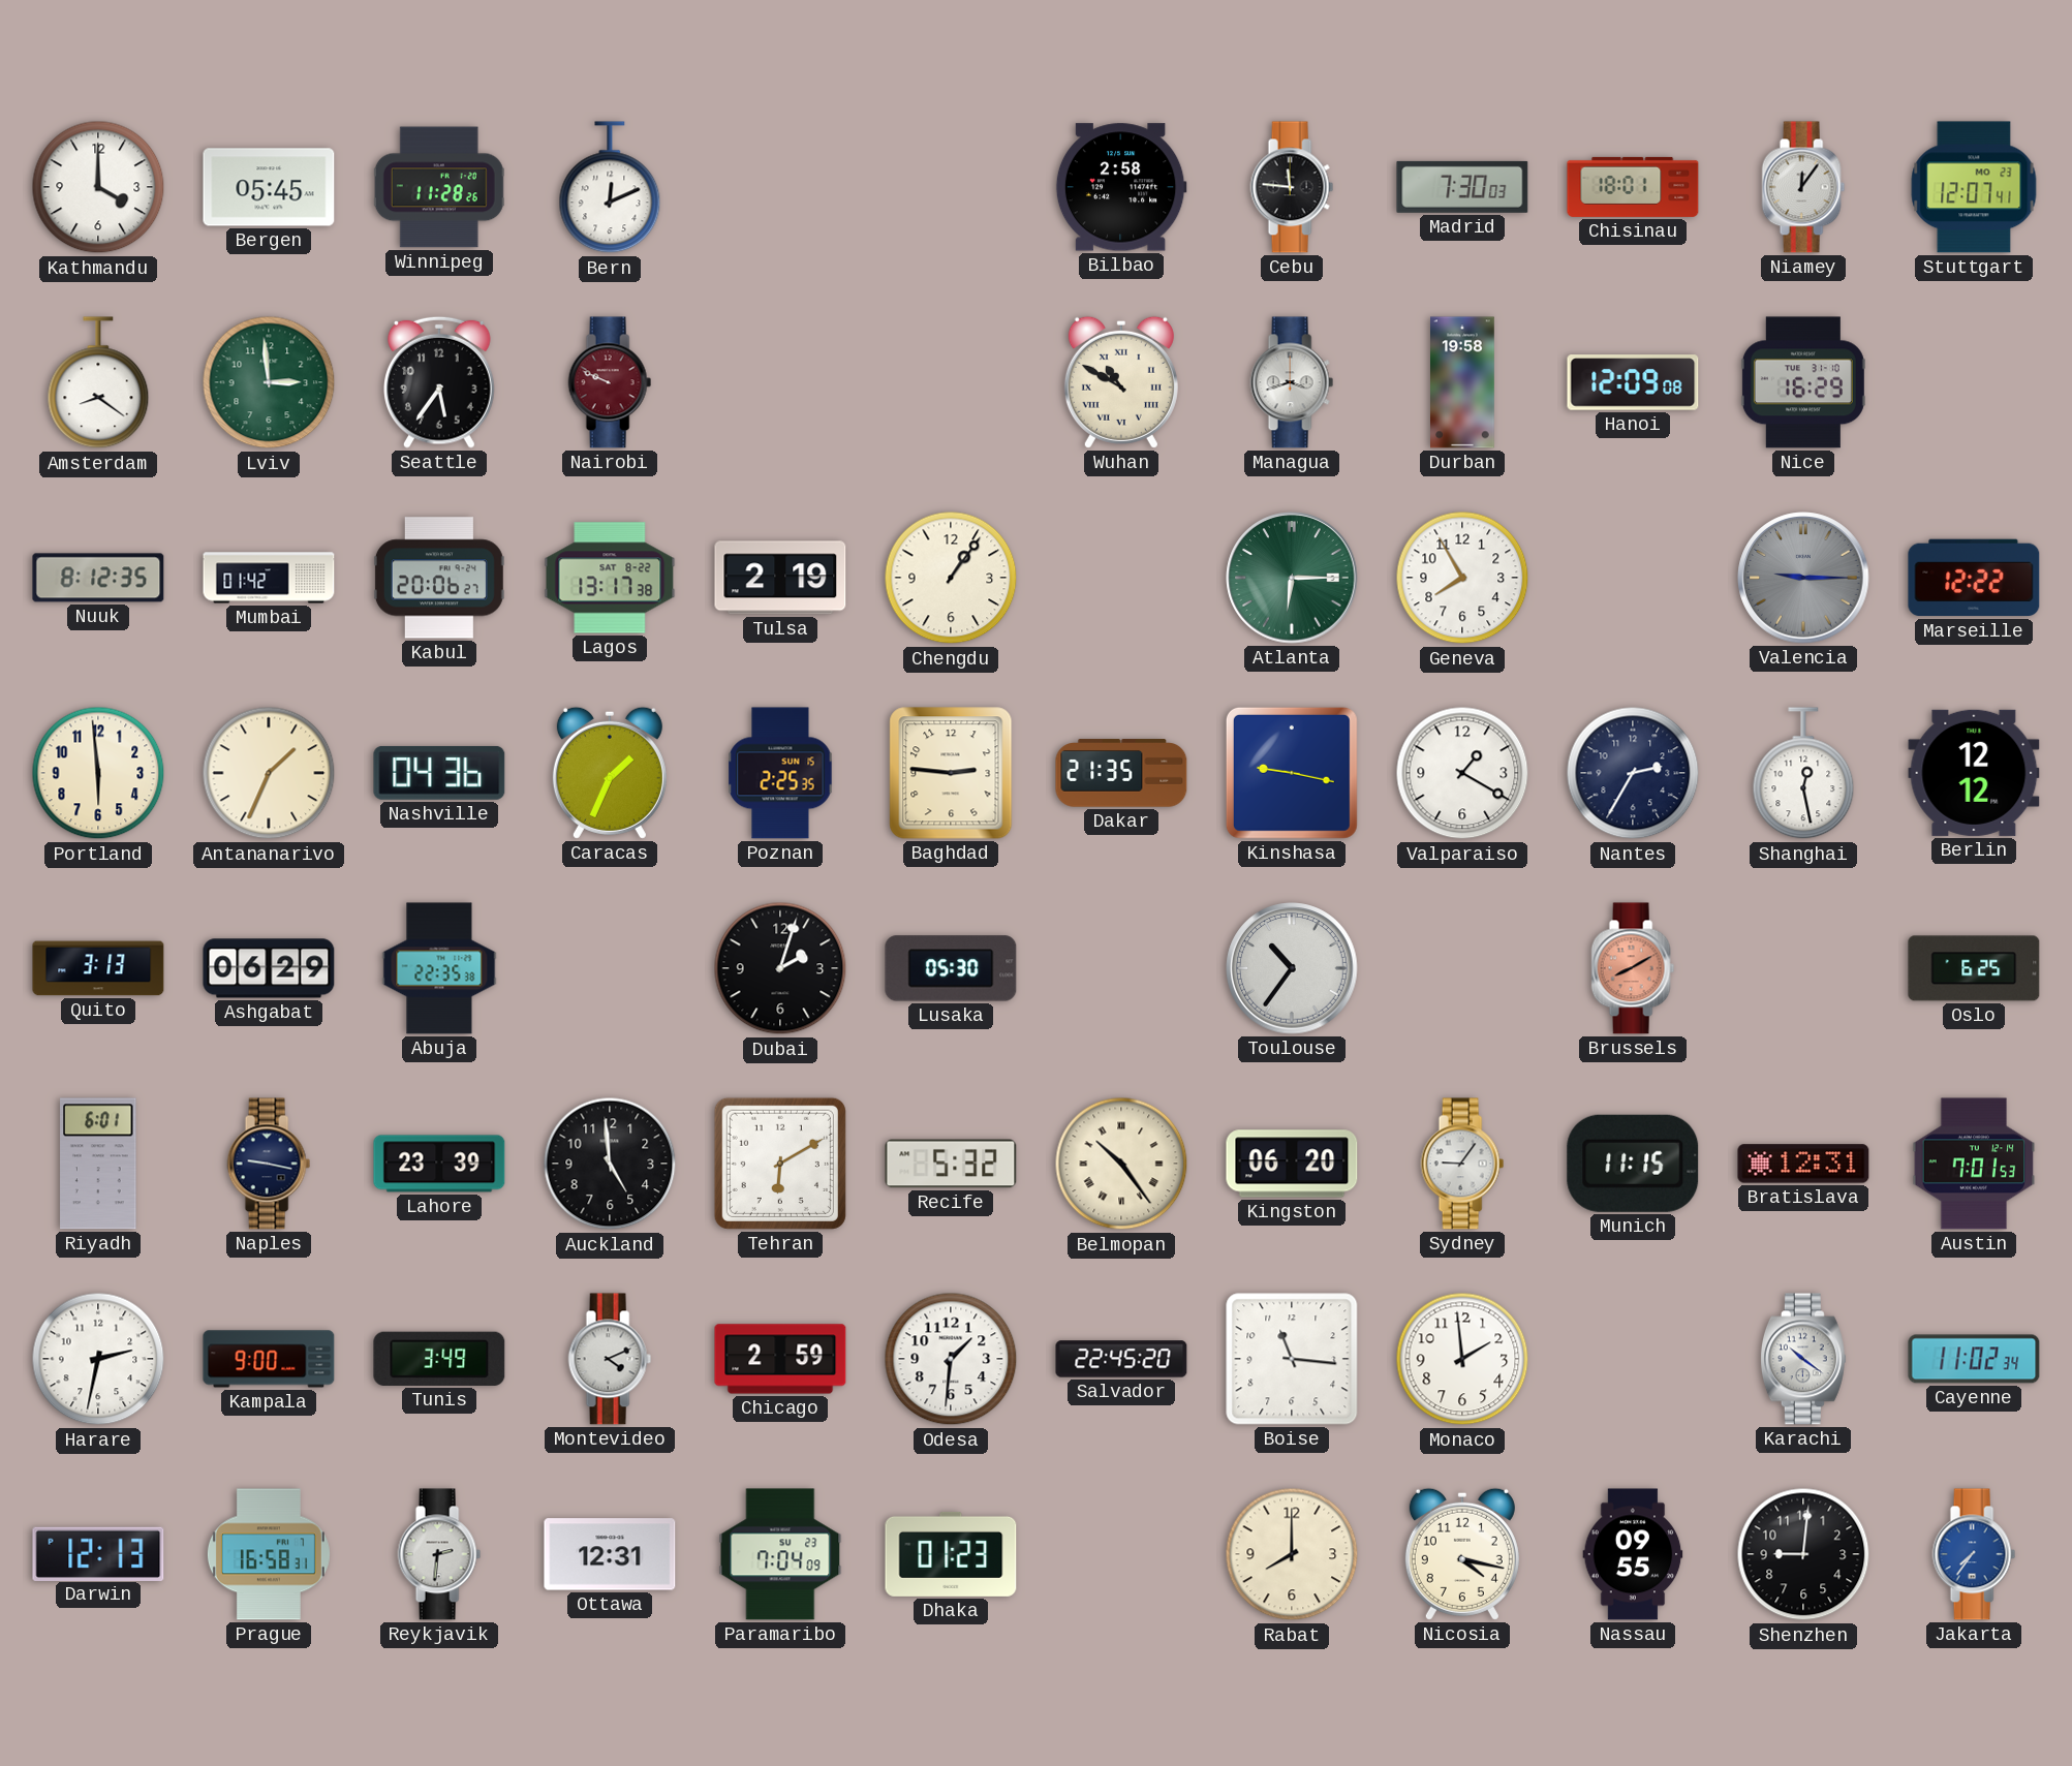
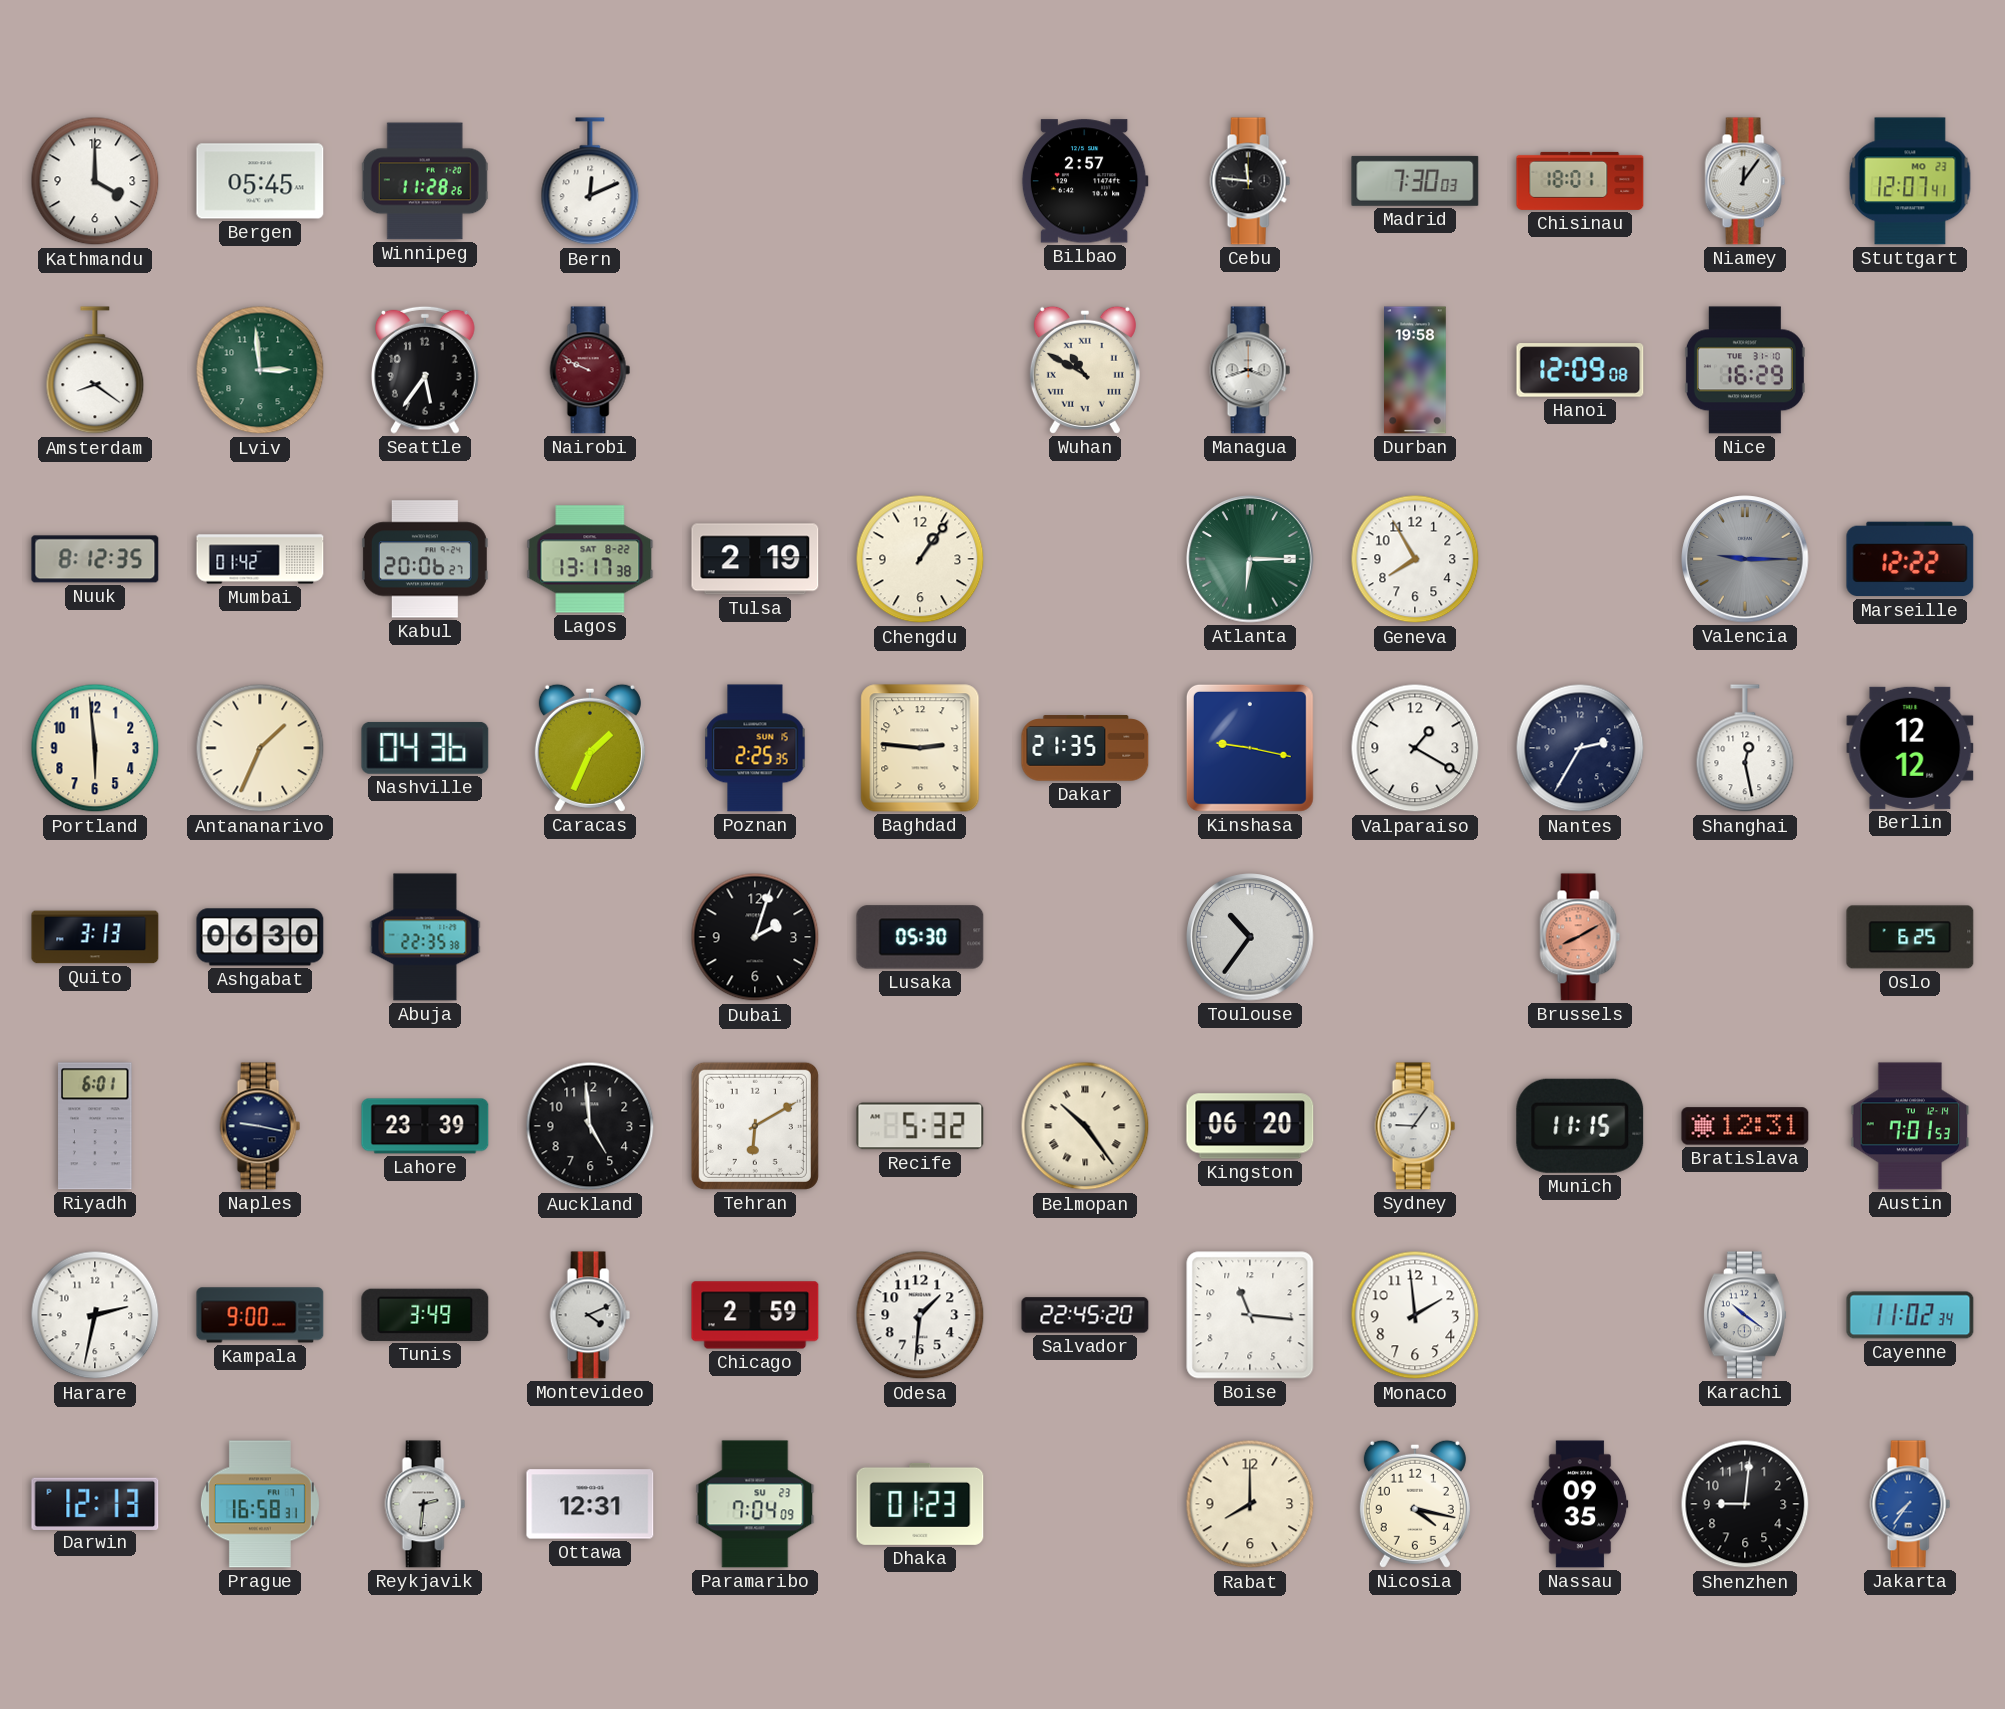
Bilbao: 2:58 -> 2:57 (1085, 181)
Ashgabat: 06:29 -> 06:30 (260, 937)
Nassau: 09:55 -> 09:35 (1580, 1504)
